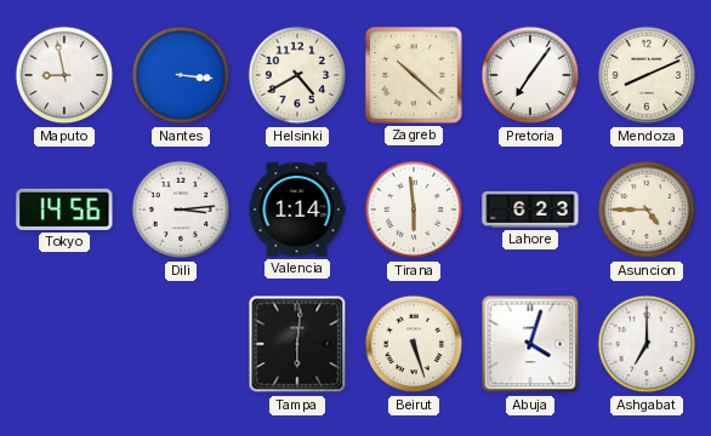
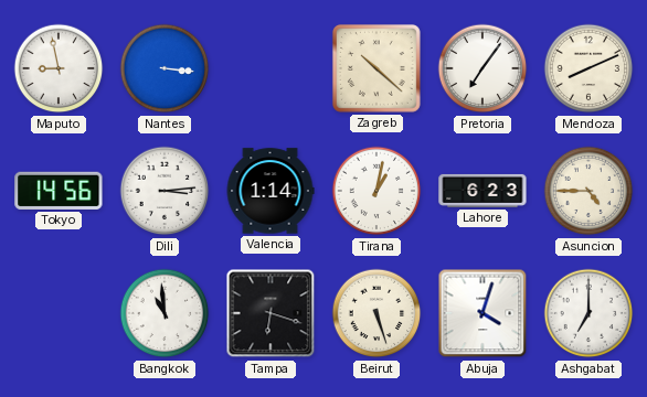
Helsinki: 4:40 -> none (297, 75)
Tirana: 5:59 -> 1:02 (376, 191)
Bangkok: none -> 10:59 (165, 313)
Tampa: 6:01 -> 6:18 (271, 313)
